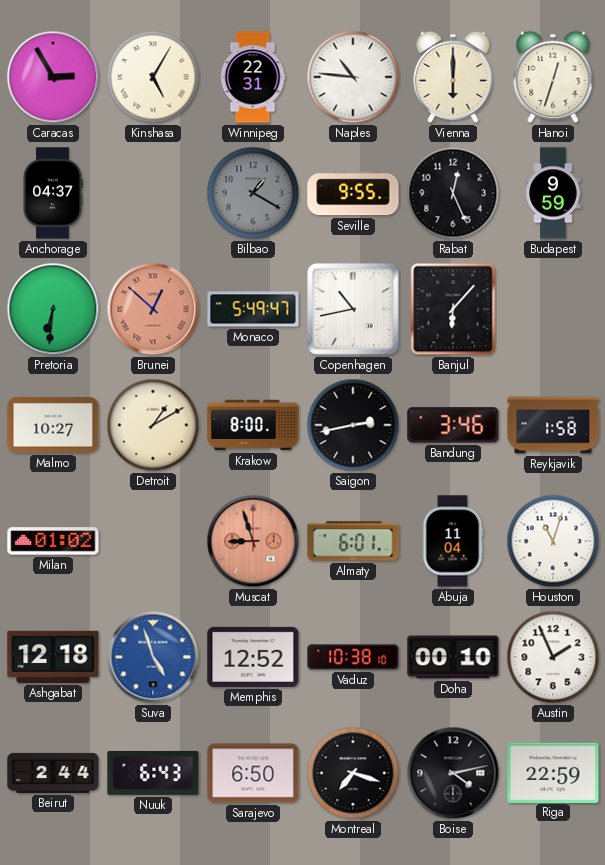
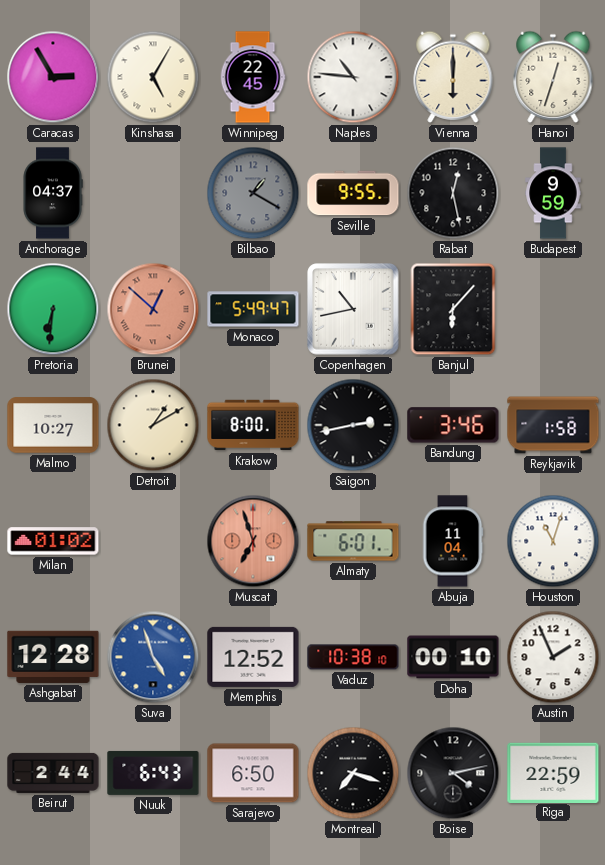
Winnipeg: 22:31 -> 22:45 (253, 77)
Rabat: 12:26 -> 12:28 (453, 193)
Muscat: 8:57 -> 6:57 (253, 541)
Ashgabat: 12:18 -> 12:28 (53, 657)
